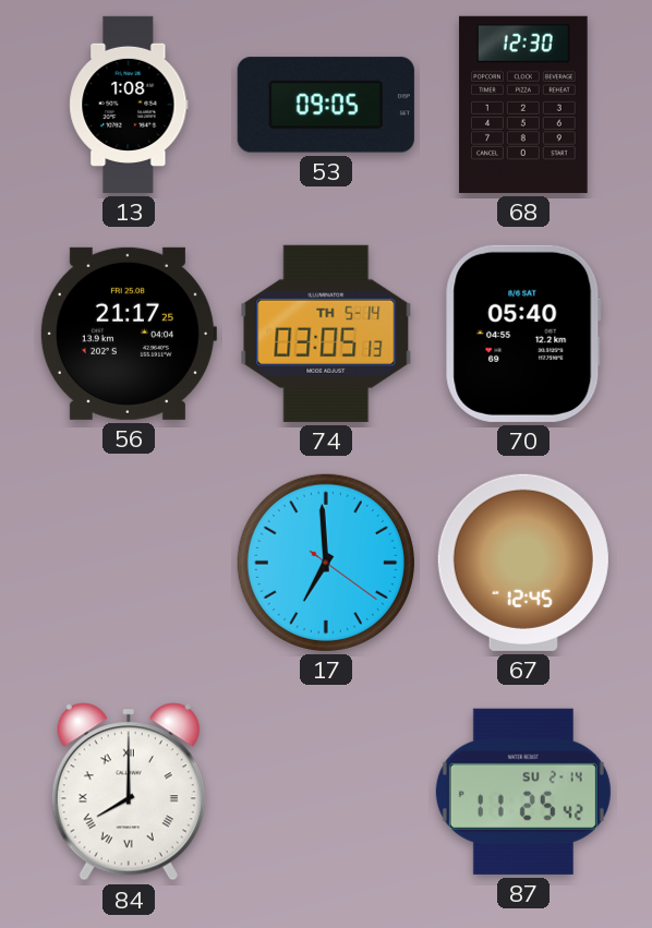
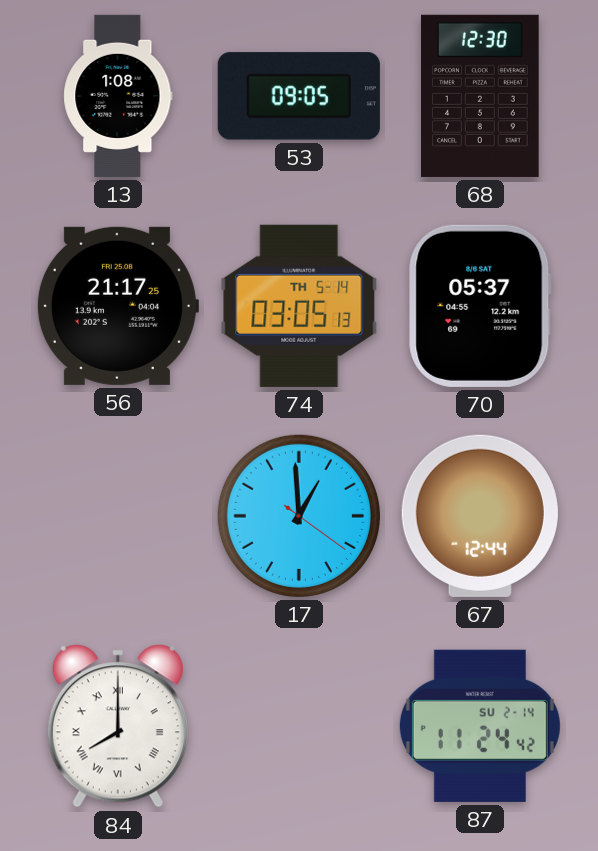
70: 05:40 -> 05:37 (480, 306)
17: 6:59 -> 12:59 (299, 516)
67: 12:45 -> 12:44 (480, 516)
87: 11:25 -> 11:24 (480, 726)
